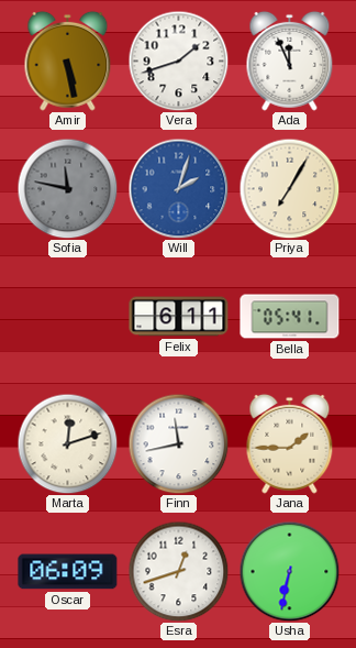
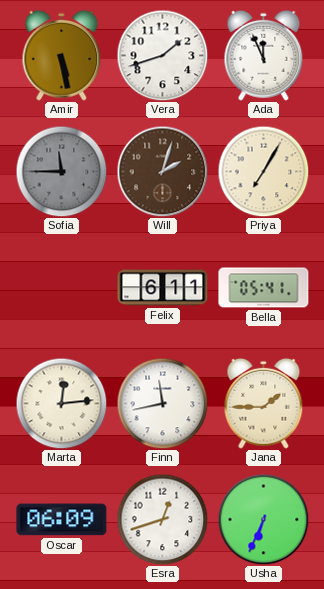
Sofia: 11:47 -> 11:45 (61, 171)
Will dial: blue -> brown (162, 171)
Marta: 12:12 -> 12:14 (61, 403)
Usha: 6:32 -> 6:34 (263, 519)
